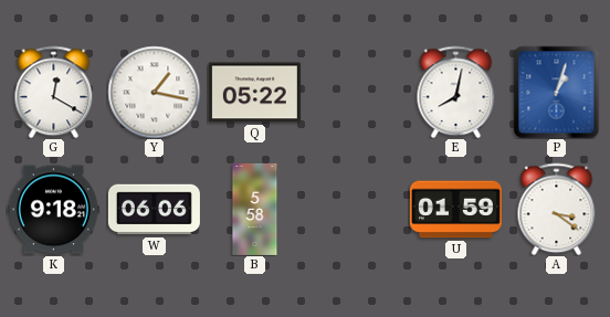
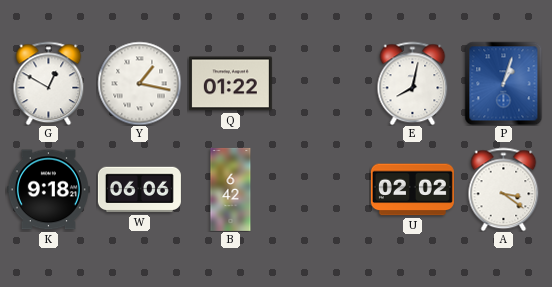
G: 12:20 -> 12:50 (49, 83)
Q: 05:22 -> 01:22 (230, 84)
B: 5:58 -> 6:42 (231, 189)
U: 01:59 -> 02:02 (412, 190)
